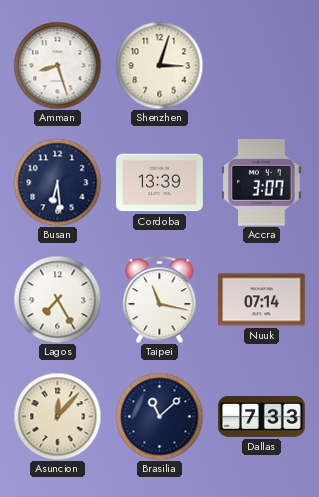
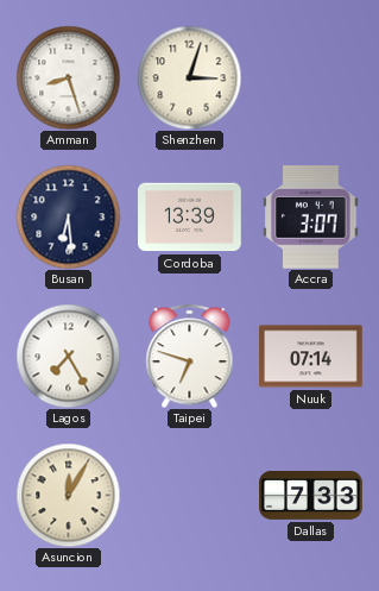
Taipei: 11:17 -> 6:48 (190, 356)
Asuncion: 12:07 -> 12:05 (68, 495)
Brasilia: 11:08 -> none (159, 416)
